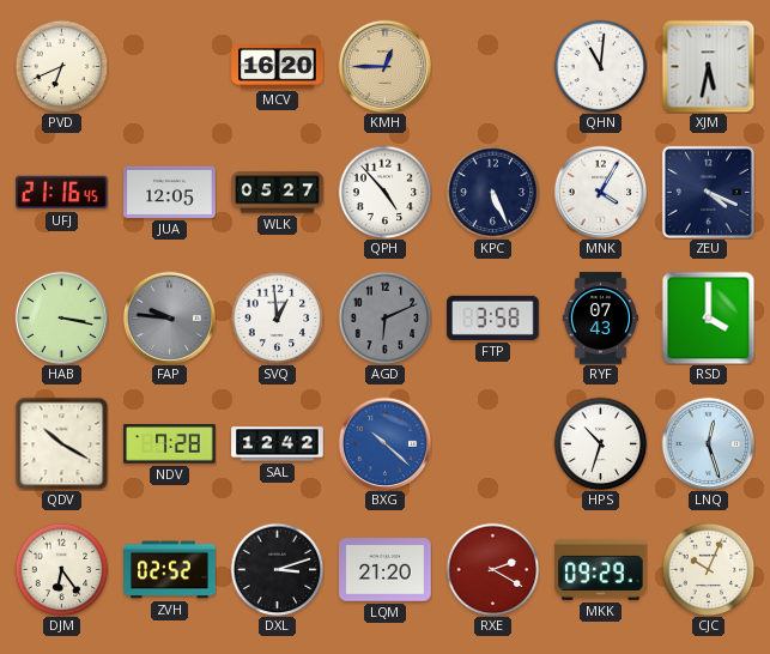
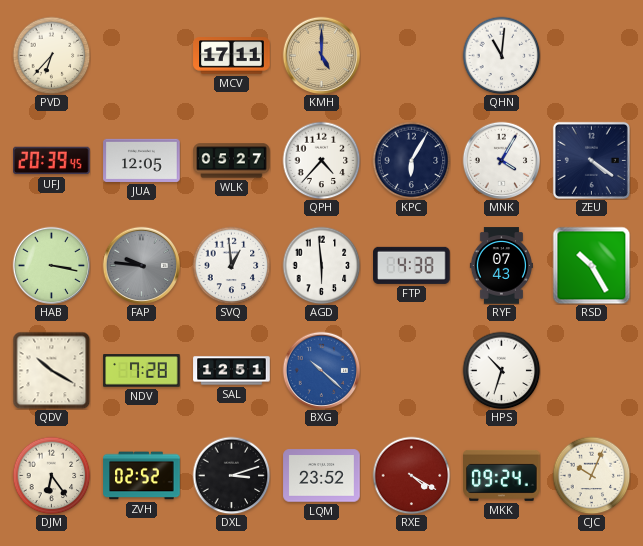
PVD: 6:41 -> 6:37 (51, 55)
MCV: 16:20 -> 17:11 (232, 56)
KMH: 12:45 -> 5:00 (321, 55)
XJM: 5:32 -> none (708, 66)
UFJ: 21:16 -> 20:39 (52, 161)
QPH: 4:53 -> 4:37 (321, 160)
KPC: 5:26 -> 6:05 (411, 160)
ZEU: 4:19 -> 4:21 (591, 160)
AGD: 6:11 -> 5:59 (321, 265)
AGD dial: grey -> white (321, 265)
FTP: 3:58 -> 4:38 (412, 265)
RSD: 4:00 -> 10:25 (591, 265)
SAL: 12:42 -> 12:51 (232, 371)
LNQ: 12:27 -> none (708, 443)
LQM: 21:20 -> 23:52 (322, 476)
RXE: 2:20 -> 4:20 (411, 475)
MKK: 09:29 -> 09:24 (502, 475)
